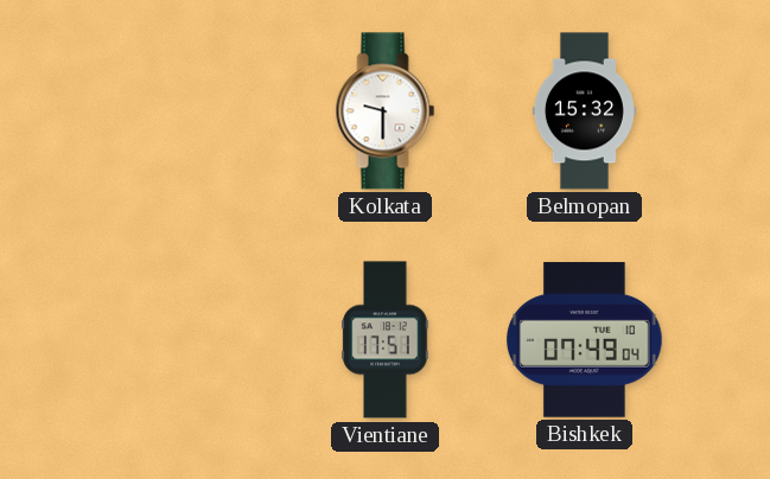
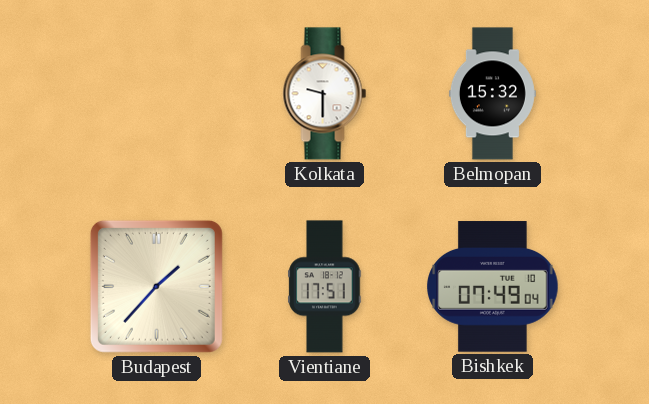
Budapest: none -> 1:37 (156, 286)
